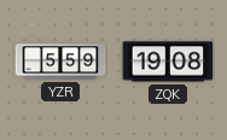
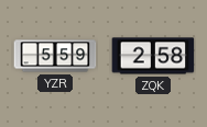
ZQK: 19:08 -> 2:58 (153, 56)
